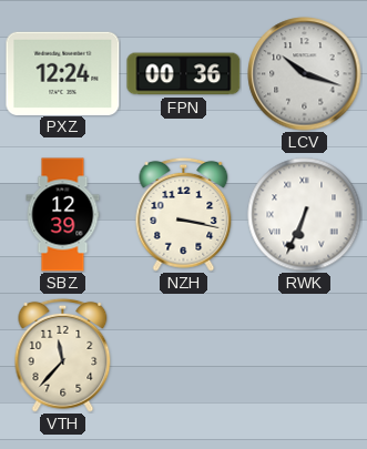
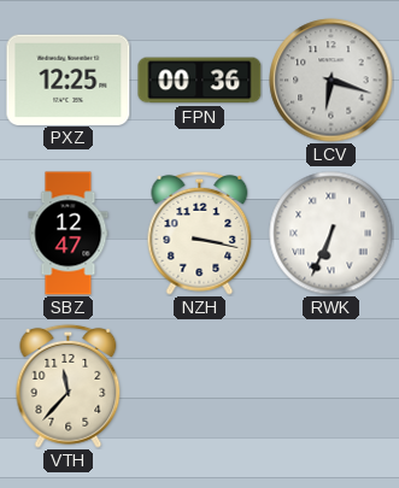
PXZ: 12:24 -> 12:25 (69, 80)
LCV: 10:18 -> 6:18 (331, 81)
SBZ: 12:39 -> 12:47 (69, 234)
